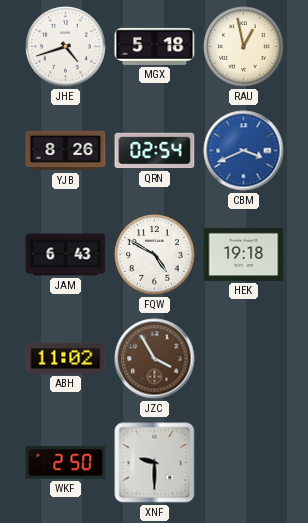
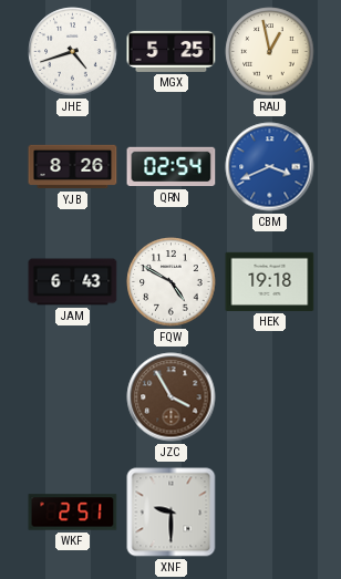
MGX: 5:18 -> 5:25 (172, 51)
ABH: 11:02 -> none (66, 358)
WKF: 2:50 -> 2:51 (73, 513)
